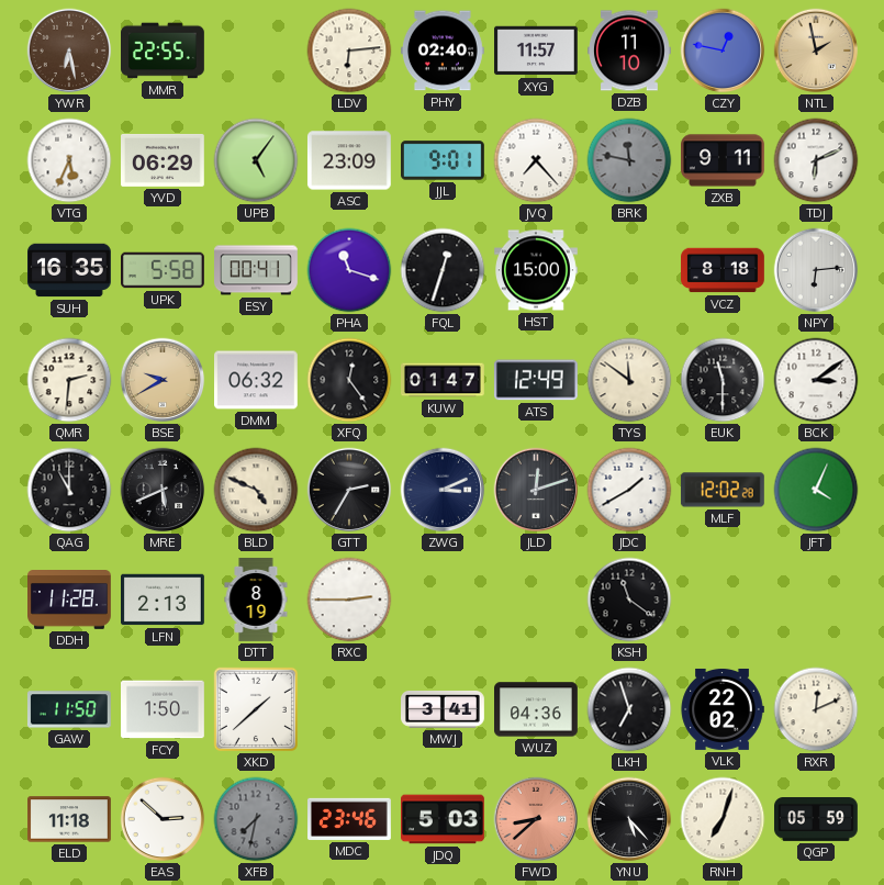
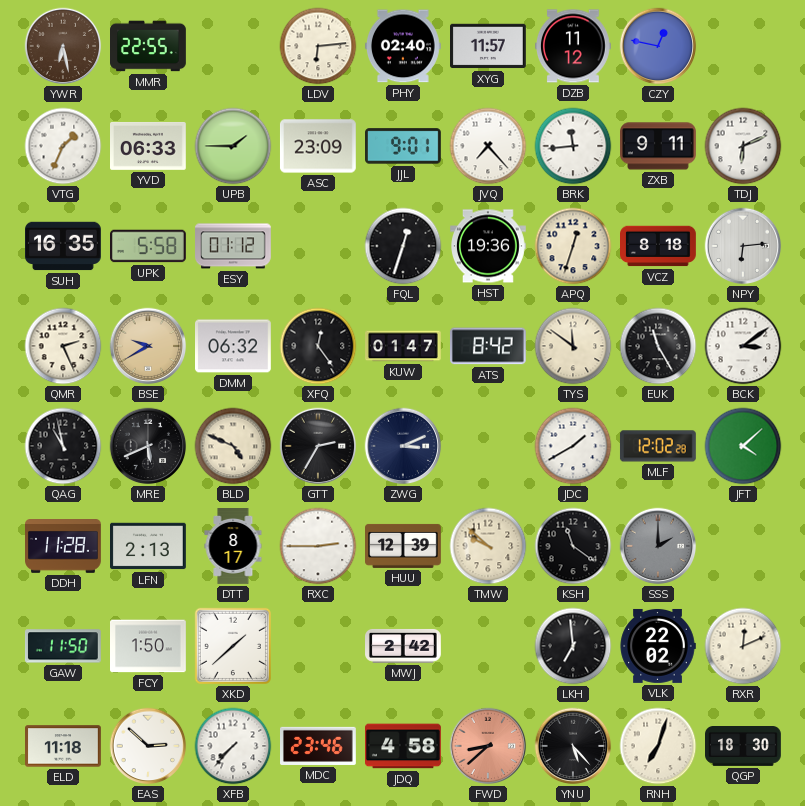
DZB: 11:10 -> 11:12 (574, 46)
NTL: 1:58 -> none (816, 51)
VTG: 5:34 -> 1:34 (63, 146)
YVD: 06:29 -> 06:33 (149, 146)
UPB: 5:06 -> 1:45 (233, 146)
BRK: 11:47 -> 11:44 (573, 146)
BRK dial: grey -> white (573, 146)
ESY: 00:41 -> 01:12 (234, 246)
PHA: 11:18 -> none (349, 270)
HST: 15:00 -> 19:36 (489, 246)
APQ: none -> 12:33 (573, 246)
QMR: 2:31 -> 2:26 (63, 346)
ATS: 12:49 -> 8:42 (488, 346)
EUK: 11:30 -> 11:25 (658, 346)
QAG: 11:00 -> 10:58 (63, 446)
JLD: 12:12 -> none (536, 490)
JFT: 4:04 -> 4:08 (743, 446)
DTT: 8:19 -> 8:17 (233, 547)
HUU: none -> 12:39 (404, 546)
TMW: none -> 9:52 (488, 546)
SSS: none -> 2:00 (658, 546)
MWJ: 3:41 -> 2:42 (404, 646)
WUZ: 04:36 -> none (537, 709)
LKH: 6:57 -> 6:59 (573, 646)
XFB: 7:32 -> 7:37 (233, 746)
XFB dial: grey -> white (233, 746)
JDQ: 5:03 -> 4:58 (404, 746)
QGP: 05:59 -> 18:30 (744, 747)
